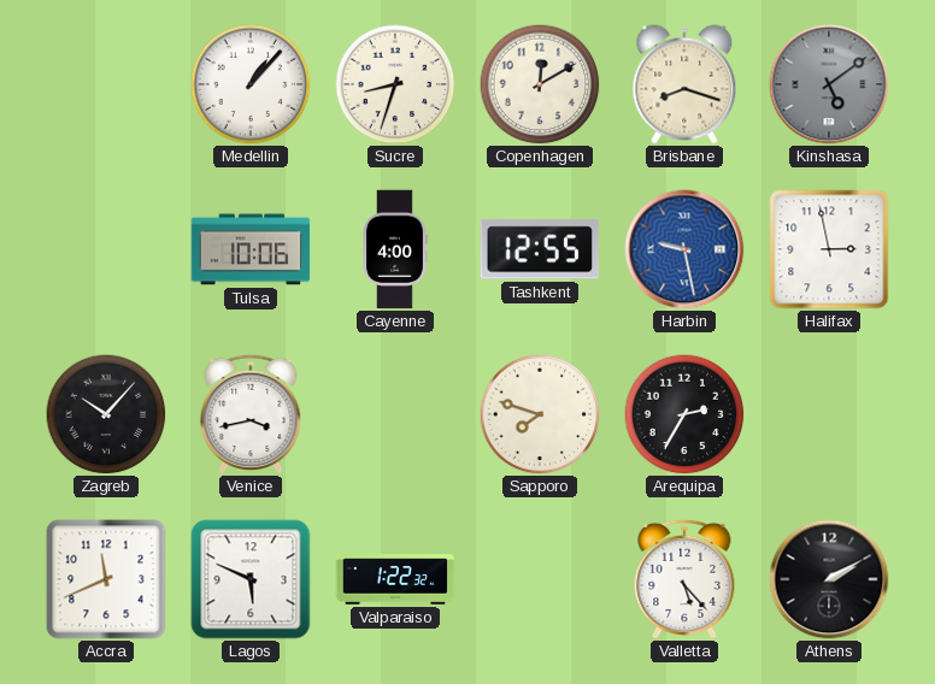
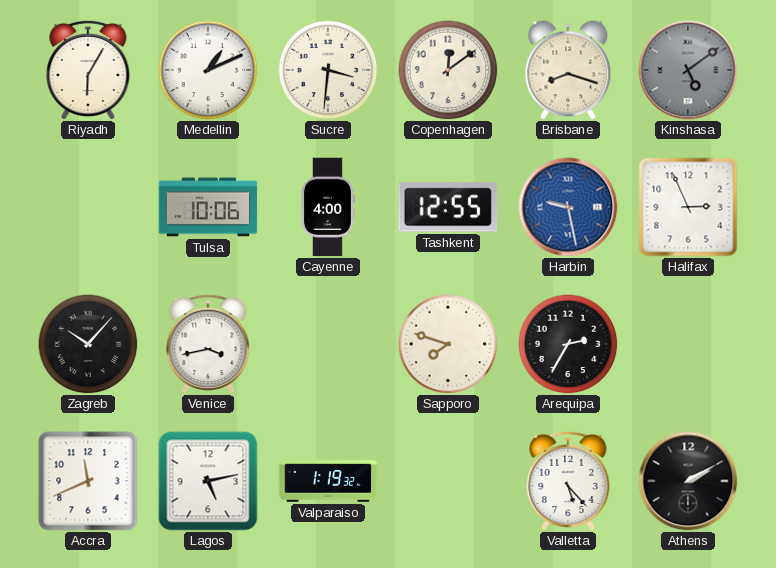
Riyadh: none -> 6:05 (88, 70)
Medellin: 1:07 -> 1:11 (208, 70)
Sucre: 8:33 -> 3:31 (328, 70)
Copenhagen: 12:10 -> 12:09 (448, 70)
Halifax: 2:58 -> 2:56 (688, 207)
Lagos: 5:49 -> 5:13 (208, 481)
Valparaiso: 1:22 -> 1:19 (328, 481)
